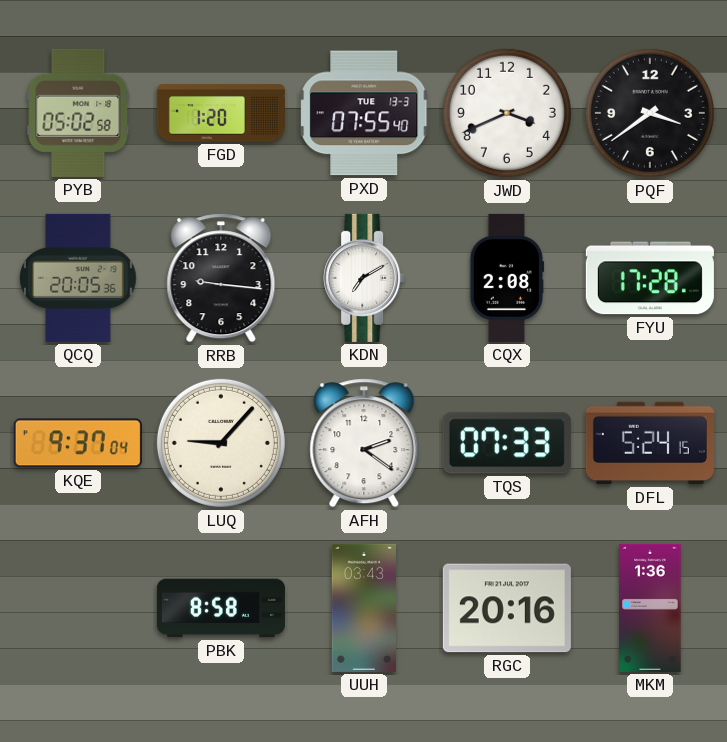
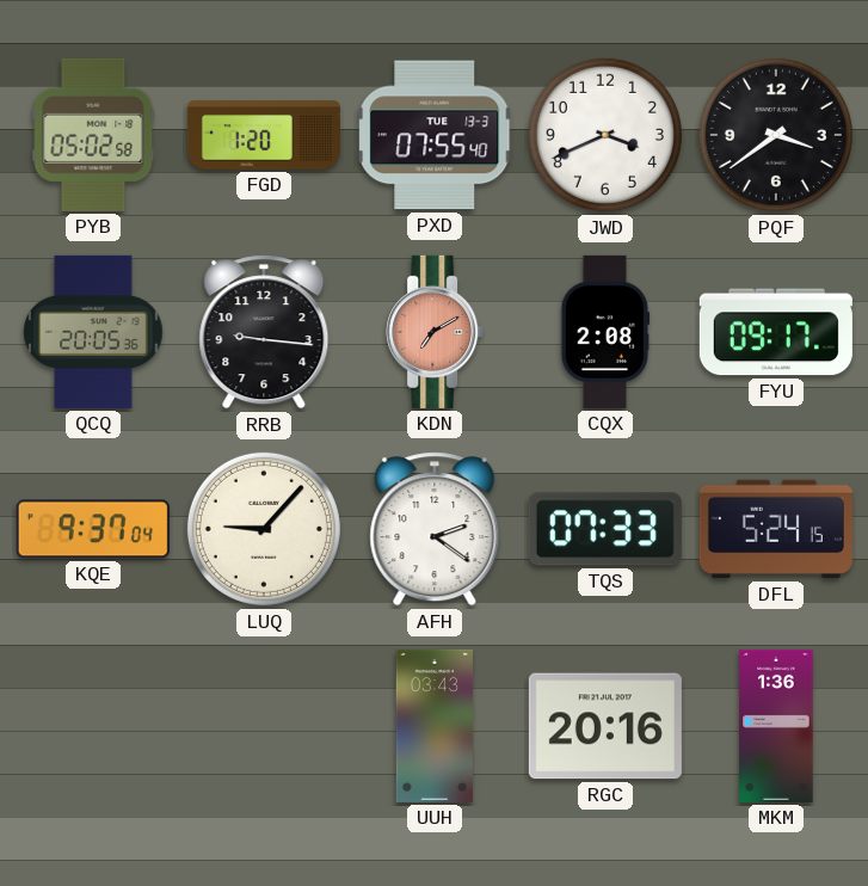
KDN dial: white -> salmon (435, 332)
FYU: 17:28 -> 09:17 (776, 332)
PBK: 8:58 -> none (221, 608)
